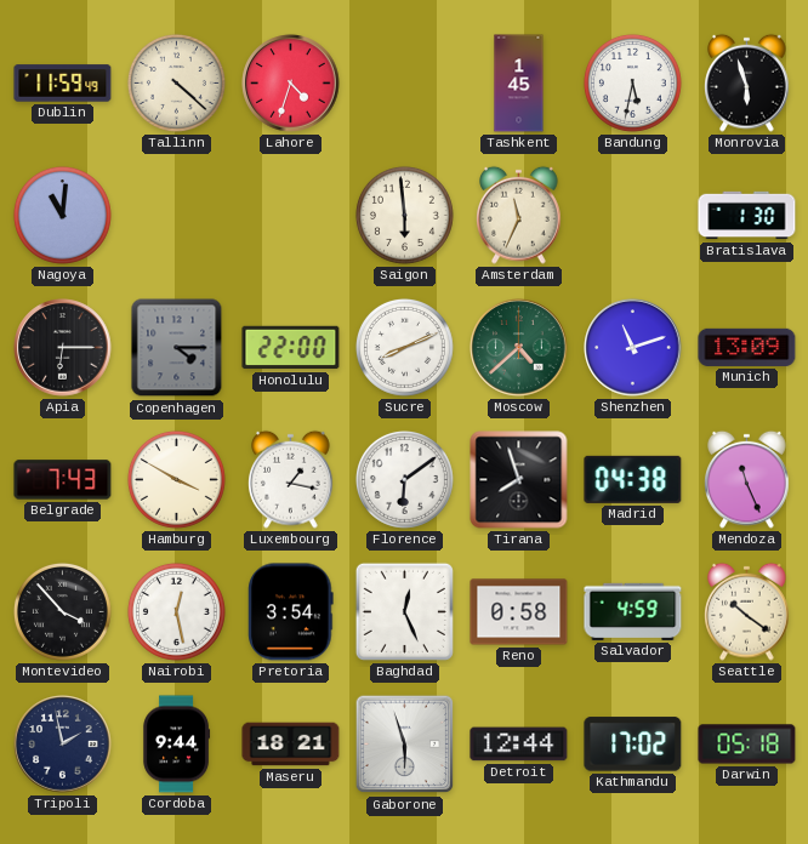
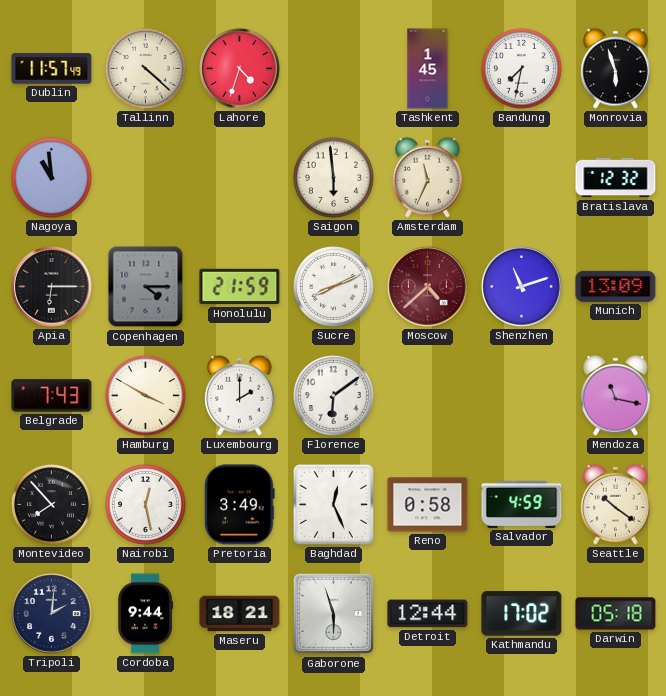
Dublin: 11:59 -> 11:57 (52, 69)
Bandung: 5:32 -> 7:32 (521, 68)
Nagoya: 11:01 -> 10:59 (51, 177)
Bratislava: 1:30 -> 12:32 (616, 178)
Honolulu: 22:00 -> 21:59 (240, 287)
Moscow dial: green -> burgundy (428, 287)
Luxembourg: 1:17 -> 2:00 (240, 395)
Tirana: 7:57 -> none (519, 480)
Madrid: 04:38 -> none (633, 479)
Mendoza: 11:26 -> 11:17 (616, 395)
Montevideo: 3:53 -> 7:53 (51, 504)
Pretoria: 3:54 -> 3:49 (240, 505)
Tripoli: 1:58 -> 2:01 (52, 614)
